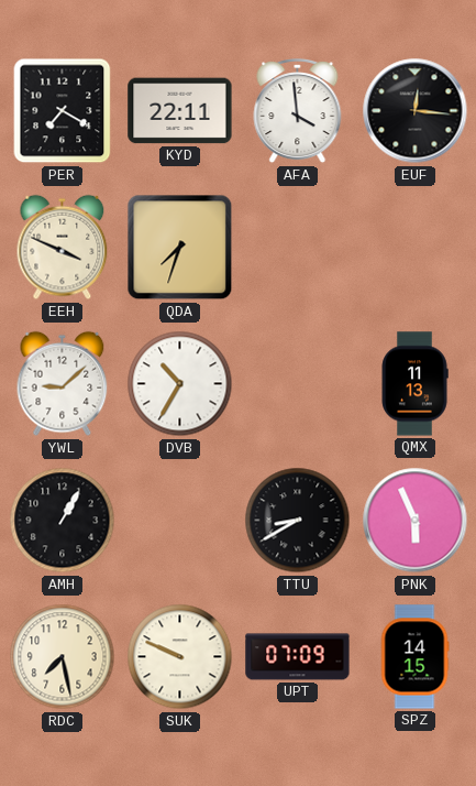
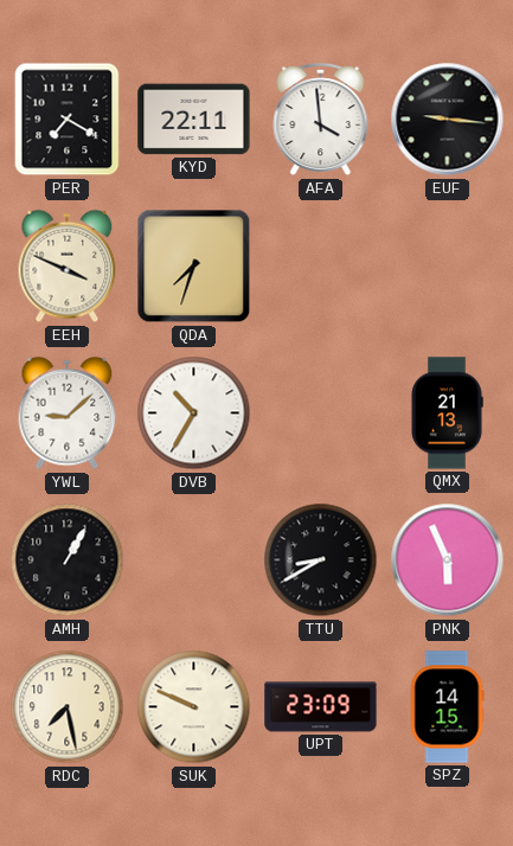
EUF: 12:16 -> 9:16 (448, 120)
QMX: 11:13 -> 21:13 (447, 414)
UPT: 07:09 -> 23:09 (321, 707)
